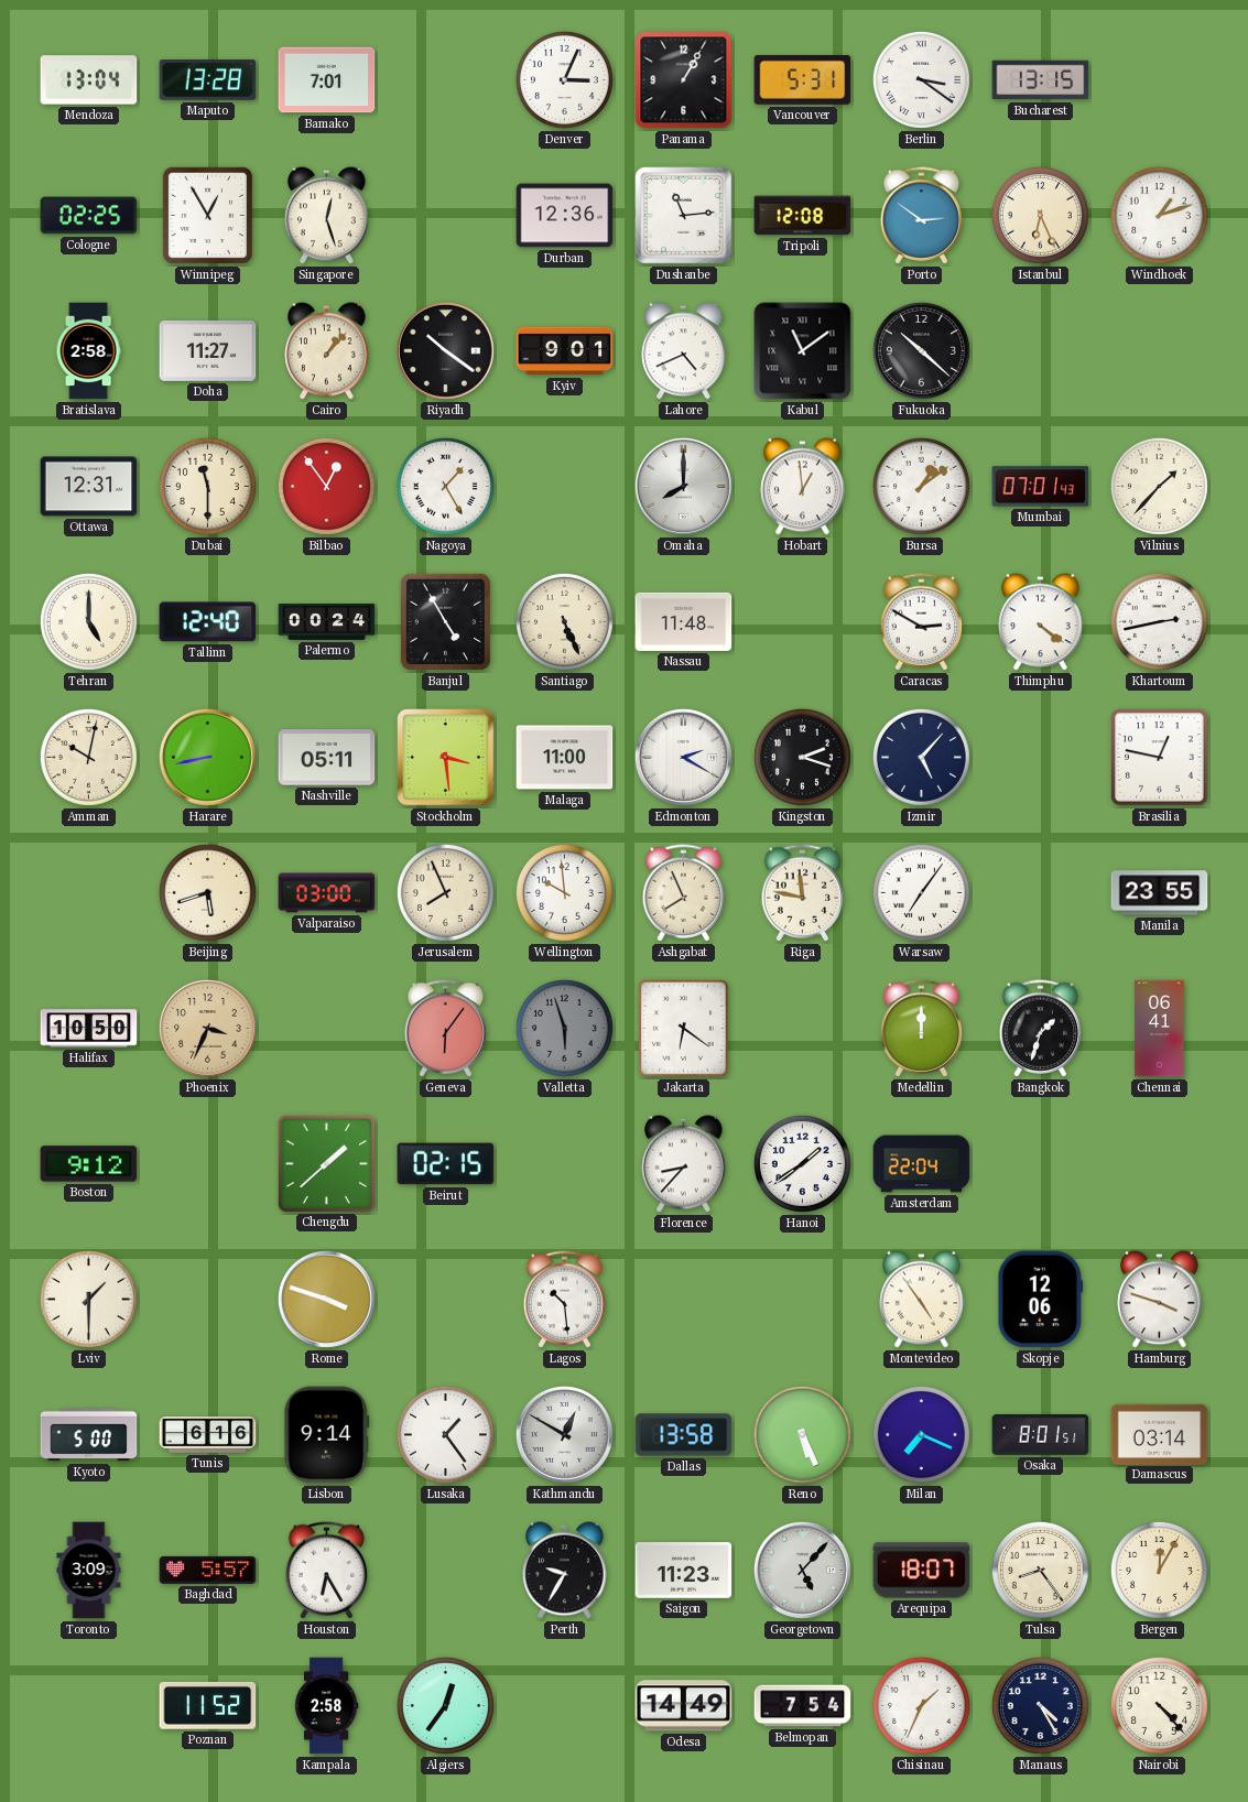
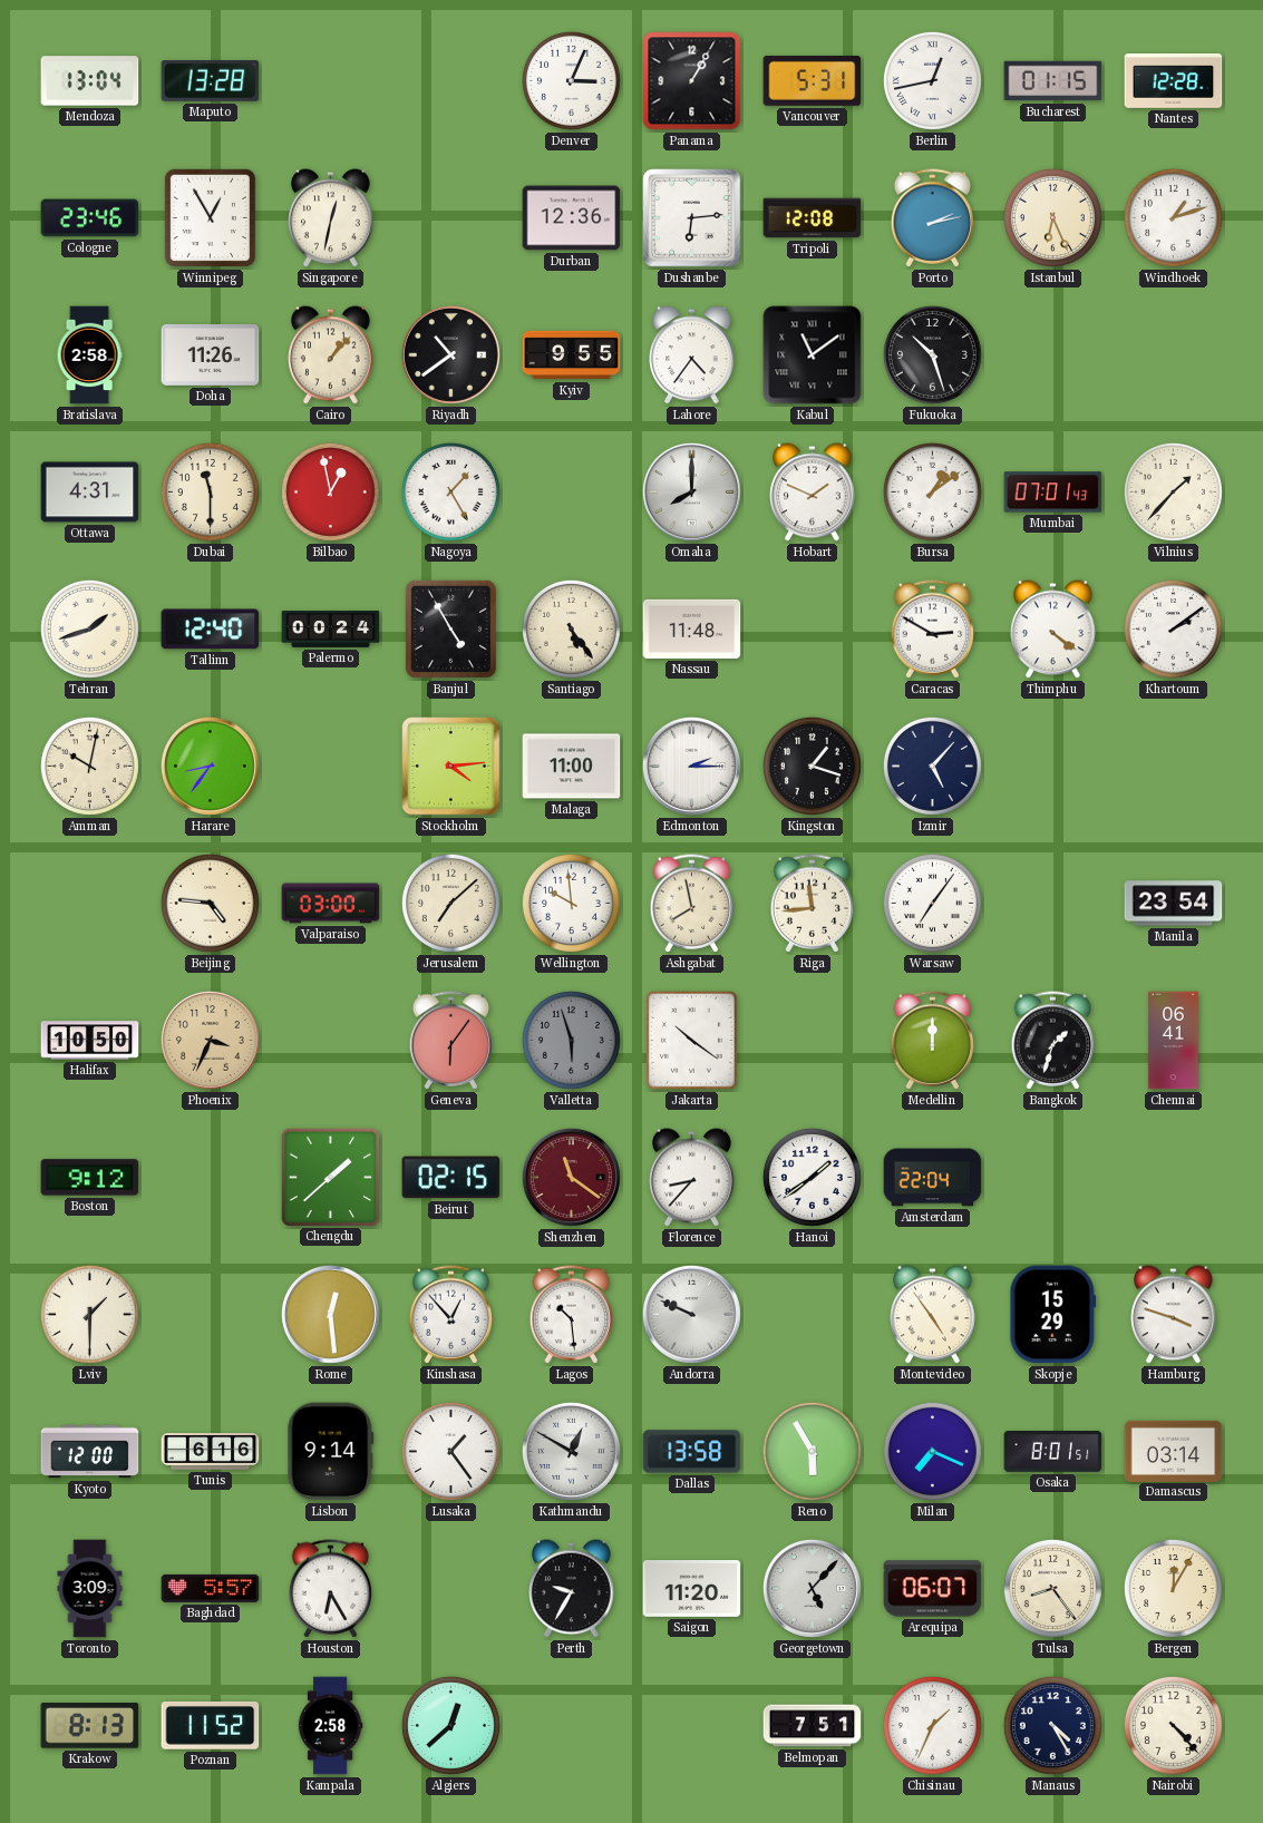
Bamako: 7:01 -> none (327, 80)
Berlin: 3:21 -> 12:43 (932, 80)
Bucharest: 13:15 -> 01:15 (1053, 81)
Nantes: none -> 12:28 (1174, 81)
Cologne: 02:25 -> 23:46 (90, 218)
Singapore: 12:27 -> 12:32 (331, 218)
Dushanbe: 11:14 -> 6:14 (692, 218)
Porto: 2:51 -> 2:13 (933, 218)
Doha: 11:27 -> 11:26 (211, 354)
Riyadh: 10:21 -> 10:39 (450, 354)
Kyiv: 9:01 -> 9:55 (572, 355)
Lahore: 4:41 -> 4:36 (692, 355)
Fukuoka: 10:22 -> 10:27 (932, 354)
Ottawa: 12:31 -> 4:31 (90, 493)
Bilbao: 12:54 -> 12:58 (330, 491)
Hobart: 12:59 -> 1:49 (813, 493)
Tehran: 5:00 -> 1:42 (89, 628)
Santiago: 5:26 -> 5:24 (571, 628)
Khartoum: 2:43 -> 2:09 (1173, 628)
Harare: 8:43 -> 8:36 (210, 766)
Nashville: 05:11 -> none (327, 758)
Stockholm: 3:29 -> 4:14 (451, 767)
Edmonton: 2:20 -> 2:15 (691, 766)
Kingston: 2:18 -> 1:18 (812, 766)
Brasilia: 12:47 -> none (1160, 758)
Beijing: 5:42 -> 4:46 (210, 903)
Jerusalem: 7:56 -> 7:08 (450, 903)
Ashgabat: 7:56 -> 7:58 (692, 904)
Riga: 11:47 -> 11:44 (813, 904)
Manila: 23:55 -> 23:54 (1174, 904)
Jakarta: 6:21 -> 10:21 (692, 1041)
Shenzhen: none -> 11:21 (571, 1177)
Rome: 3:48 -> 12:29 (330, 1314)
Kinshasa: none -> 12:53 (451, 1315)
Andorra: none -> 9:49 (691, 1314)
Skopje: 12:06 -> 15:29 (1053, 1315)
Kyoto: 5:00 -> 12:00 (90, 1452)
Reno: 5:26 -> 5:55 (812, 1451)
Saigon: 11:23 -> 11:20 (692, 1589)
Arequipa: 18:07 -> 06:07 (933, 1589)
Krakow: none -> 8:13 (90, 1726)
Algiers: 12:36 -> 12:38 (450, 1725)
Odesa: 14:49 -> none (684, 1706)
Belmopan: 7:54 -> 7:51 (813, 1726)
